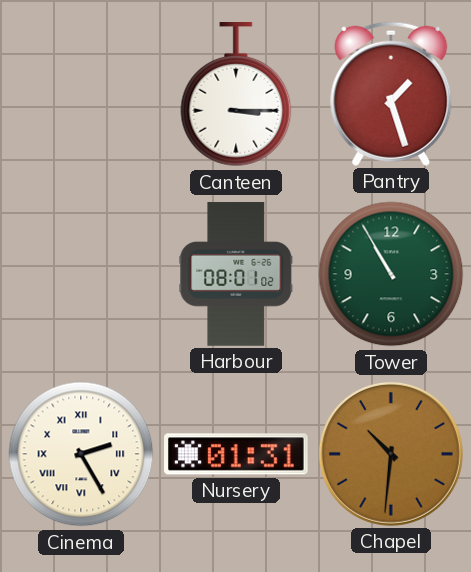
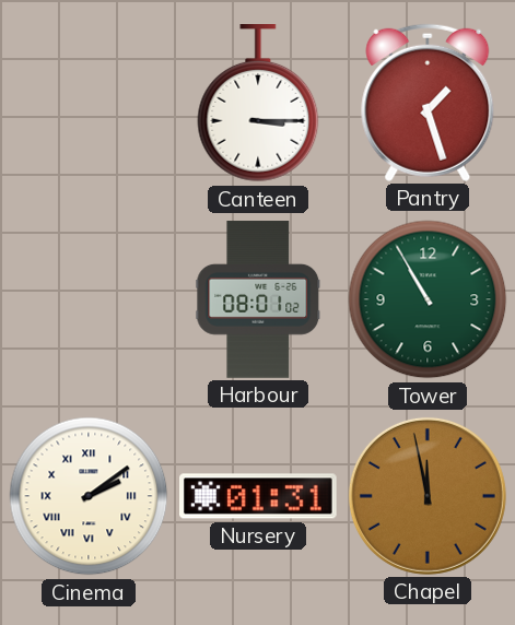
Cinema: 2:25 -> 2:09 (89, 496)
Chapel: 10:31 -> 11:58 (428, 496)
